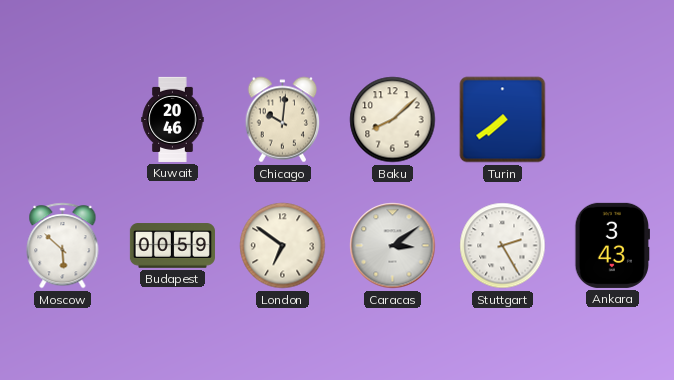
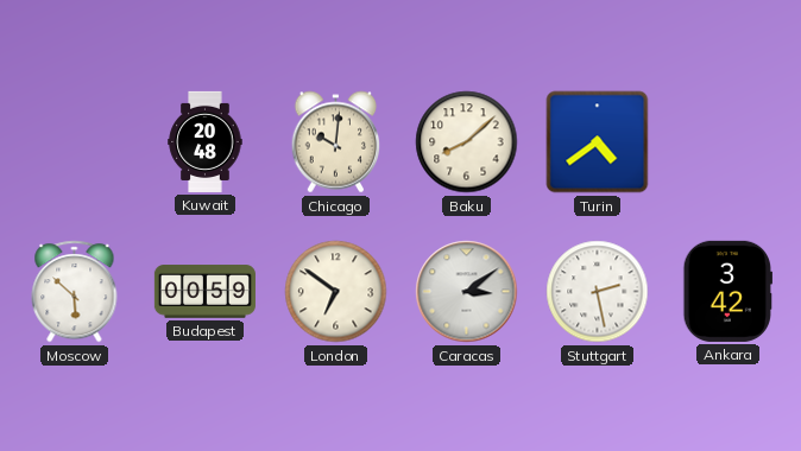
Kuwait: 20:46 -> 20:48 (206, 141)
Turin: 7:39 -> 4:39 (598, 142)
Stuttgart: 2:25 -> 2:28 (598, 292)
Ankara: 3:43 -> 3:42 (727, 291)
